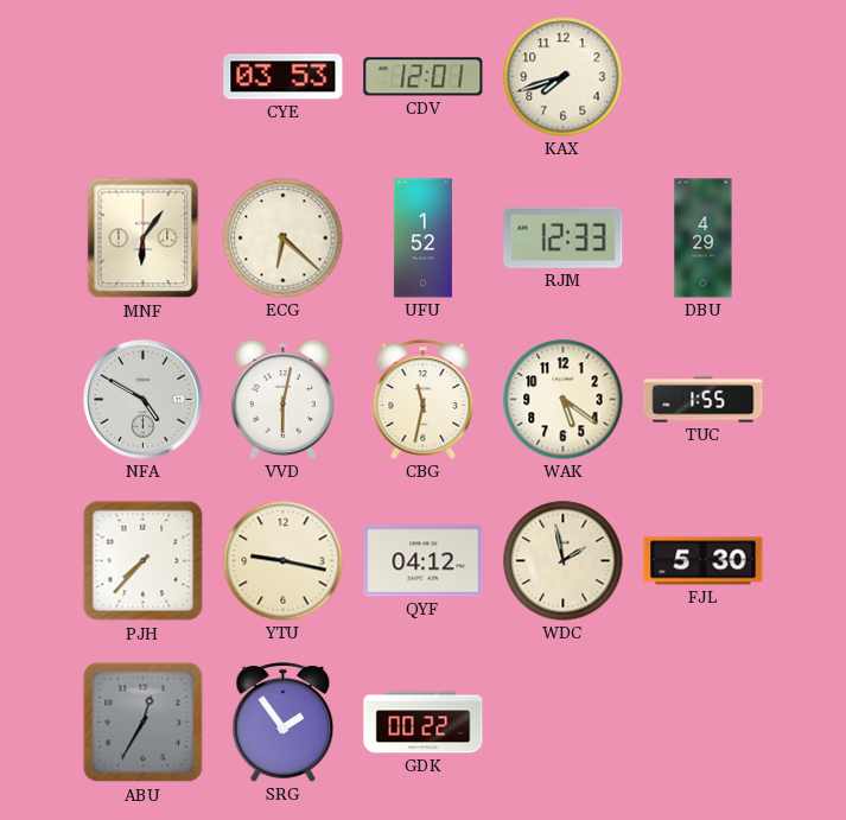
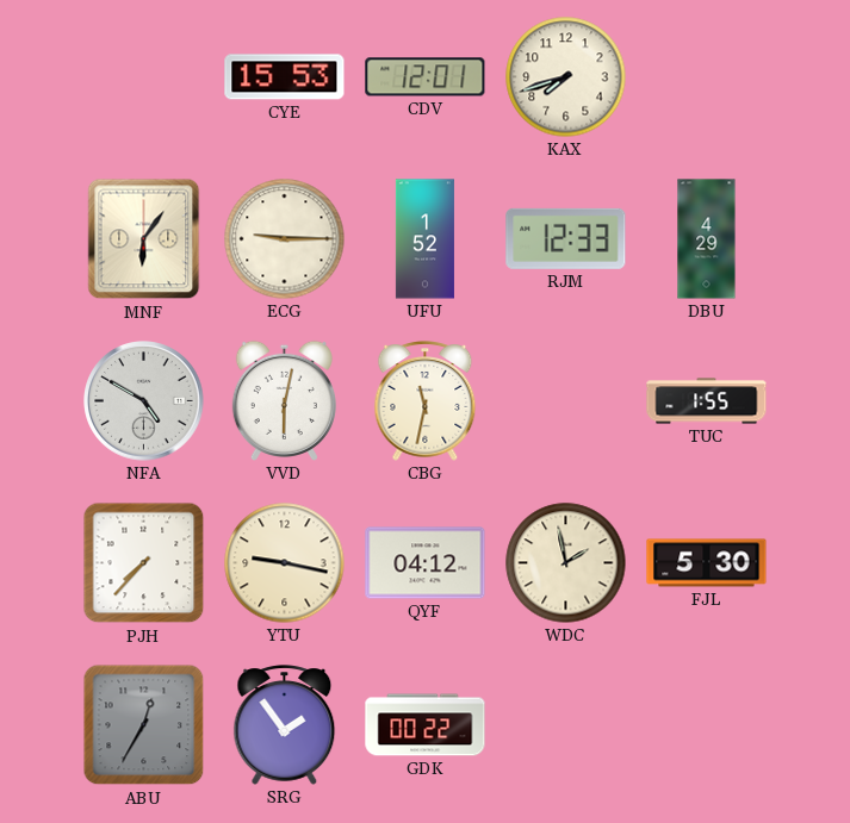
CYE: 03:53 -> 15:53 (285, 77)
ECG: 6:22 -> 9:15 (285, 239)
WAK: 5:21 -> none (564, 400)
